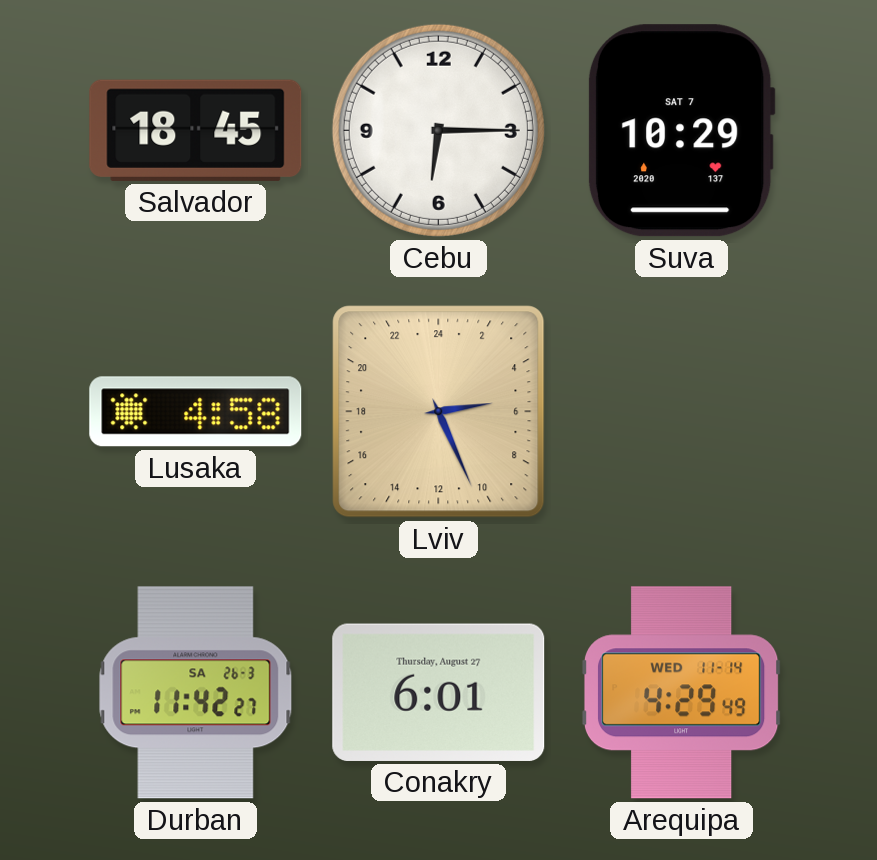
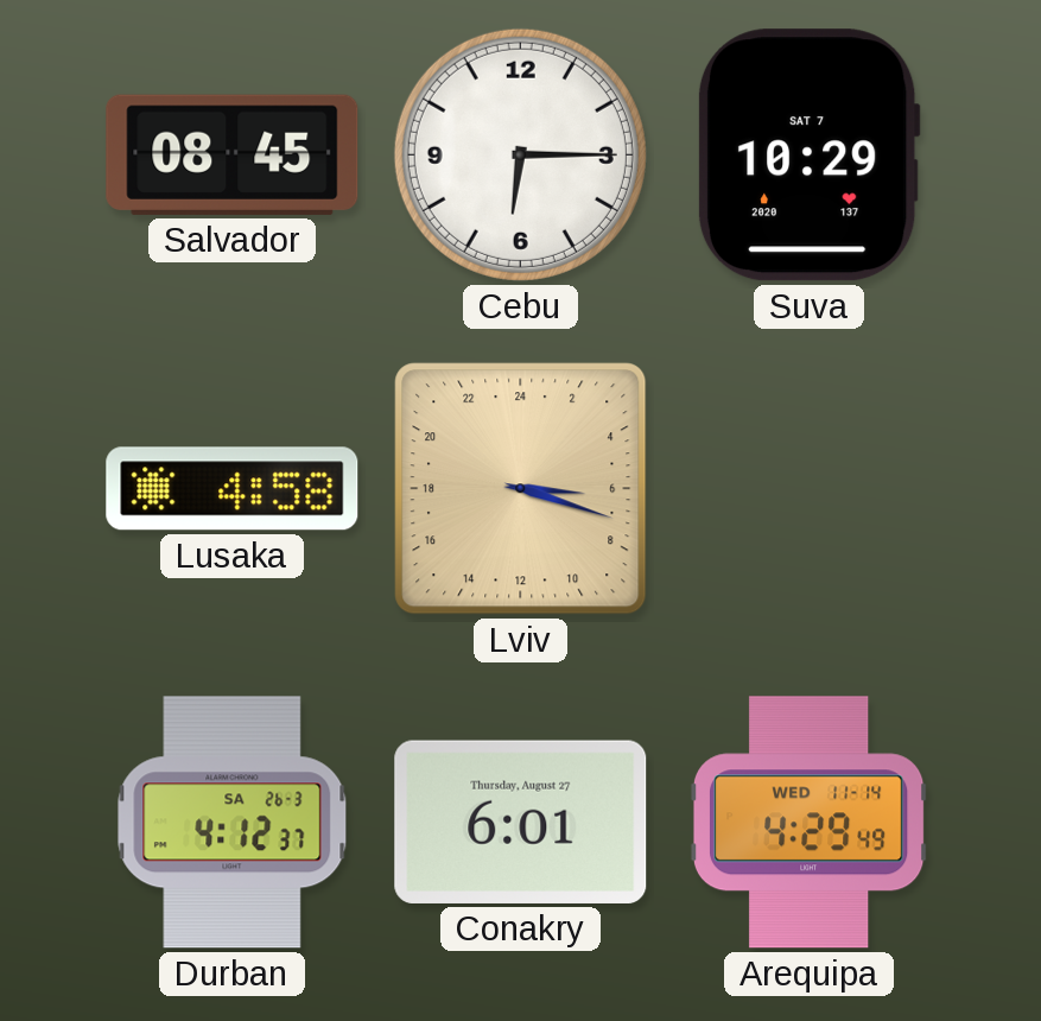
Salvador: 18:45 -> 08:45 (233, 154)
Lviv: 5:26 -> 6:18 (521, 489)
Durban: 11:42 -> 4:12 (233, 823)
